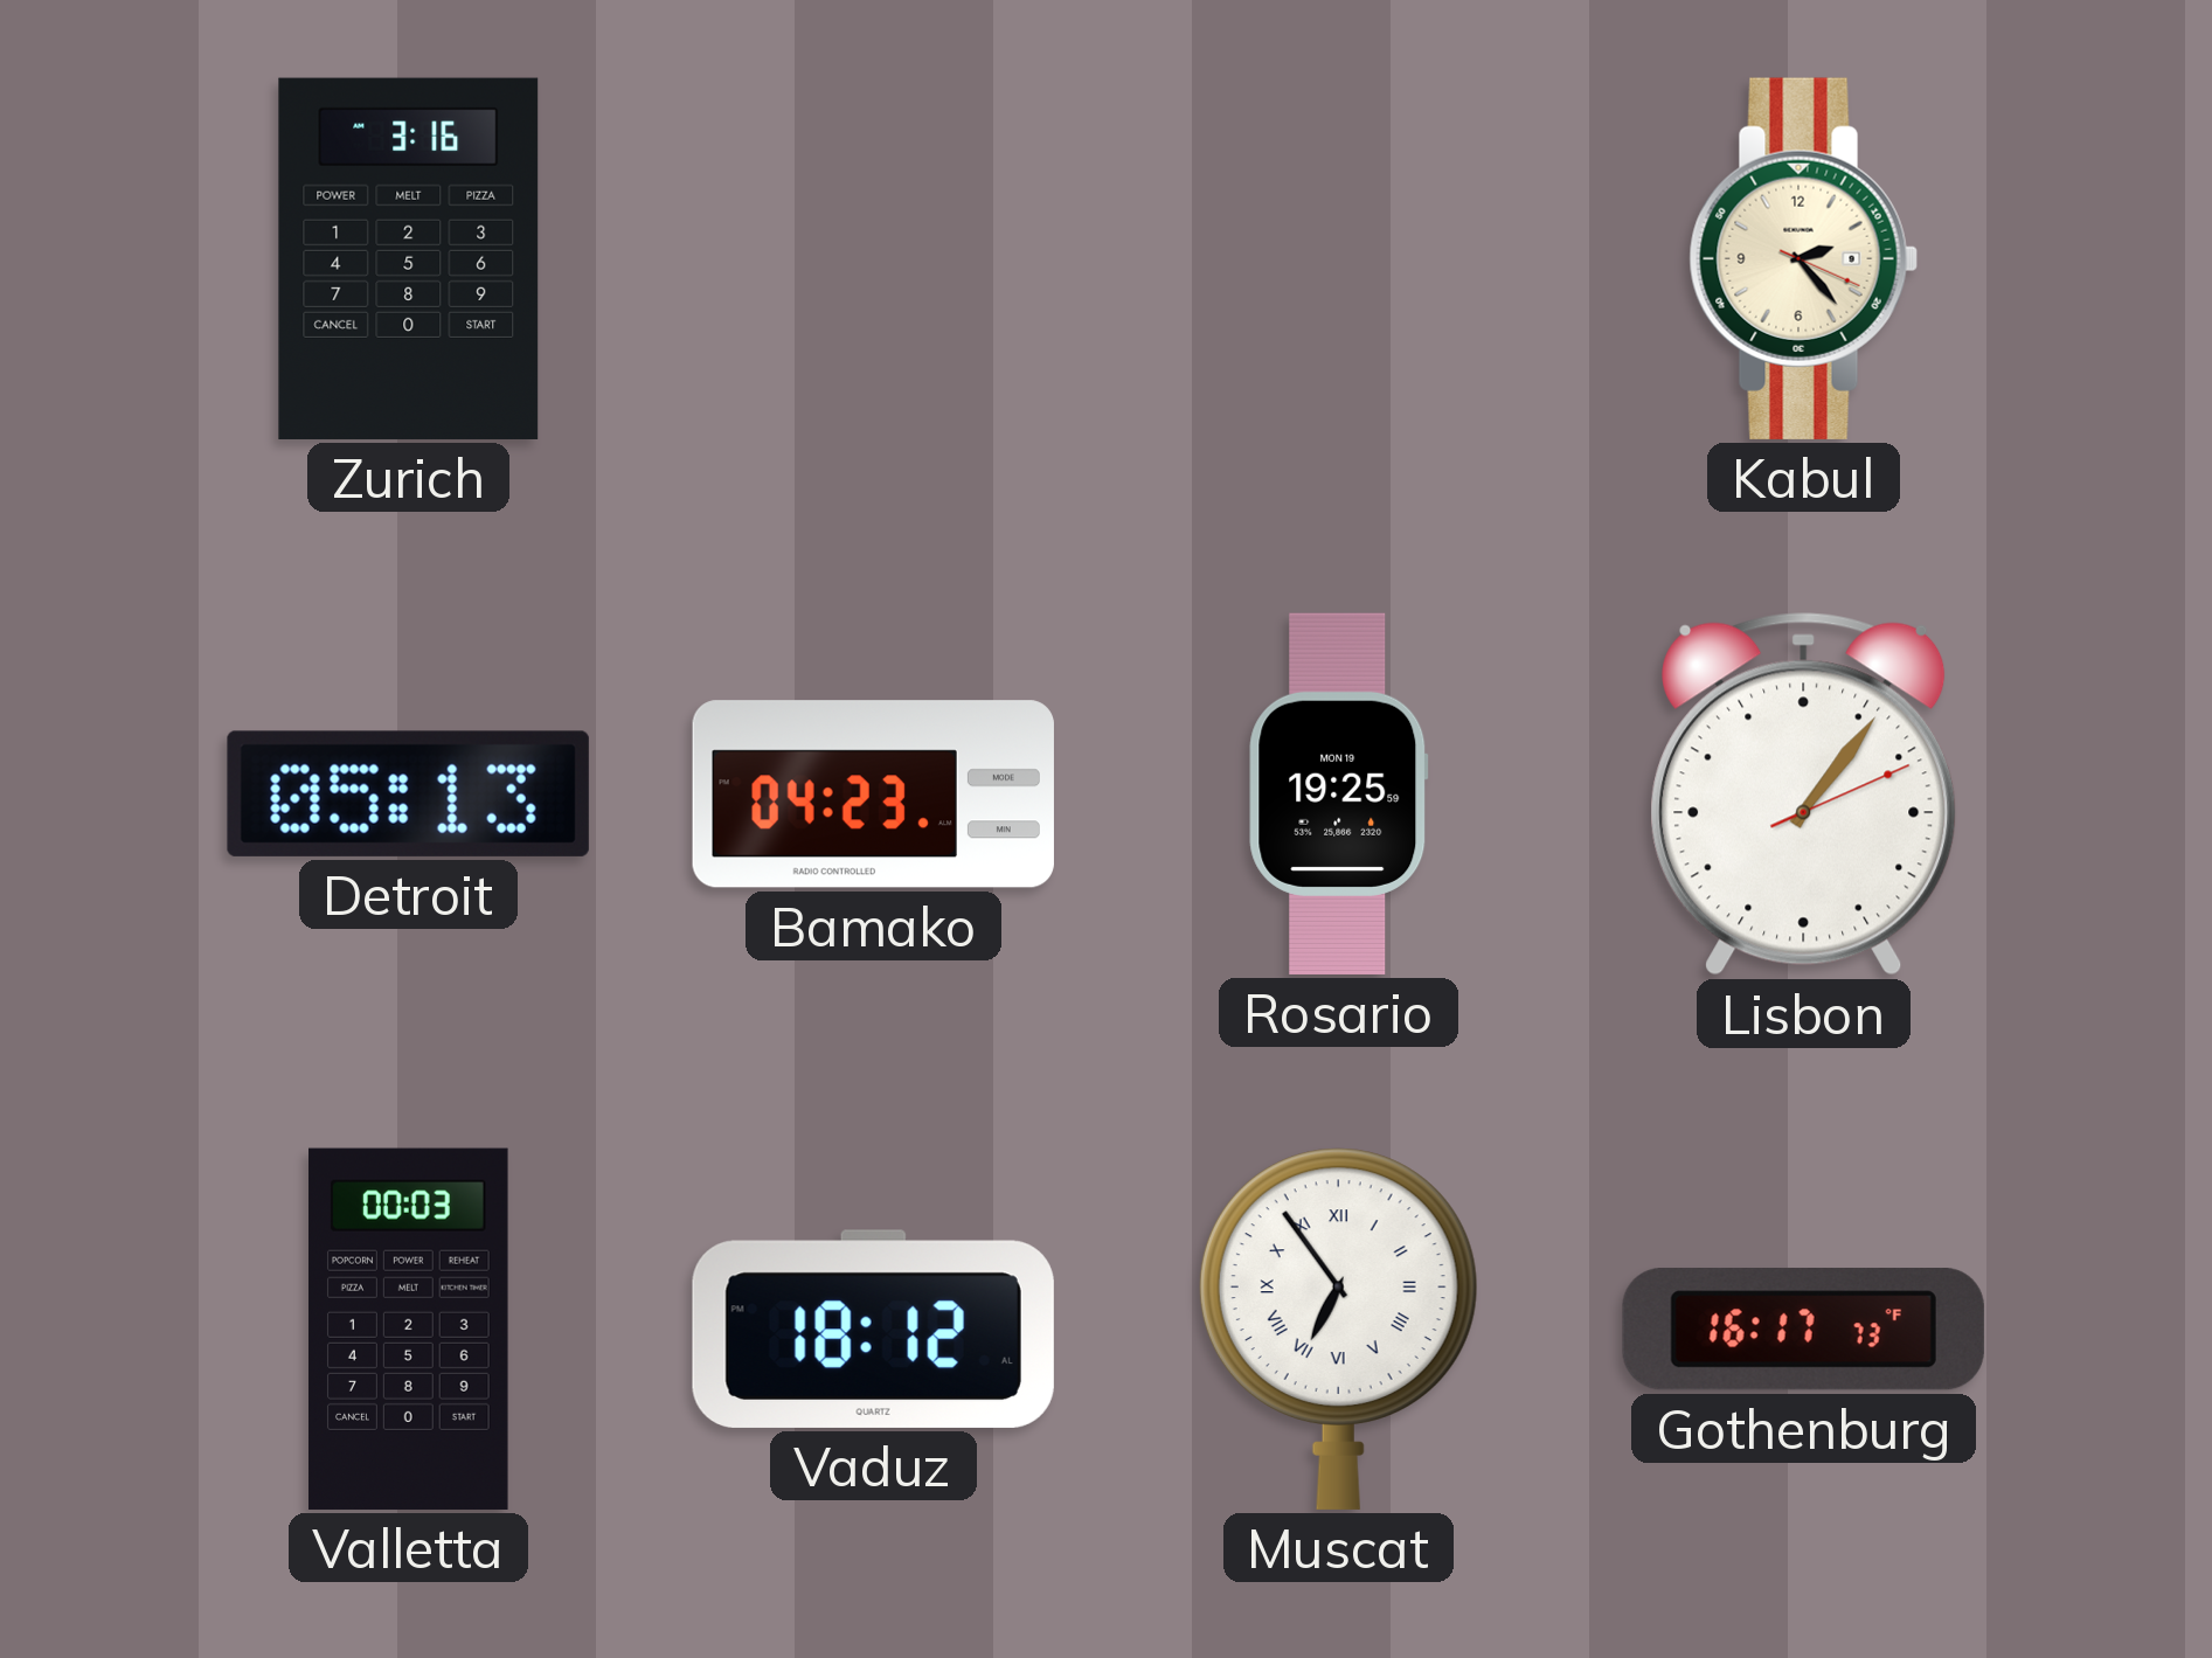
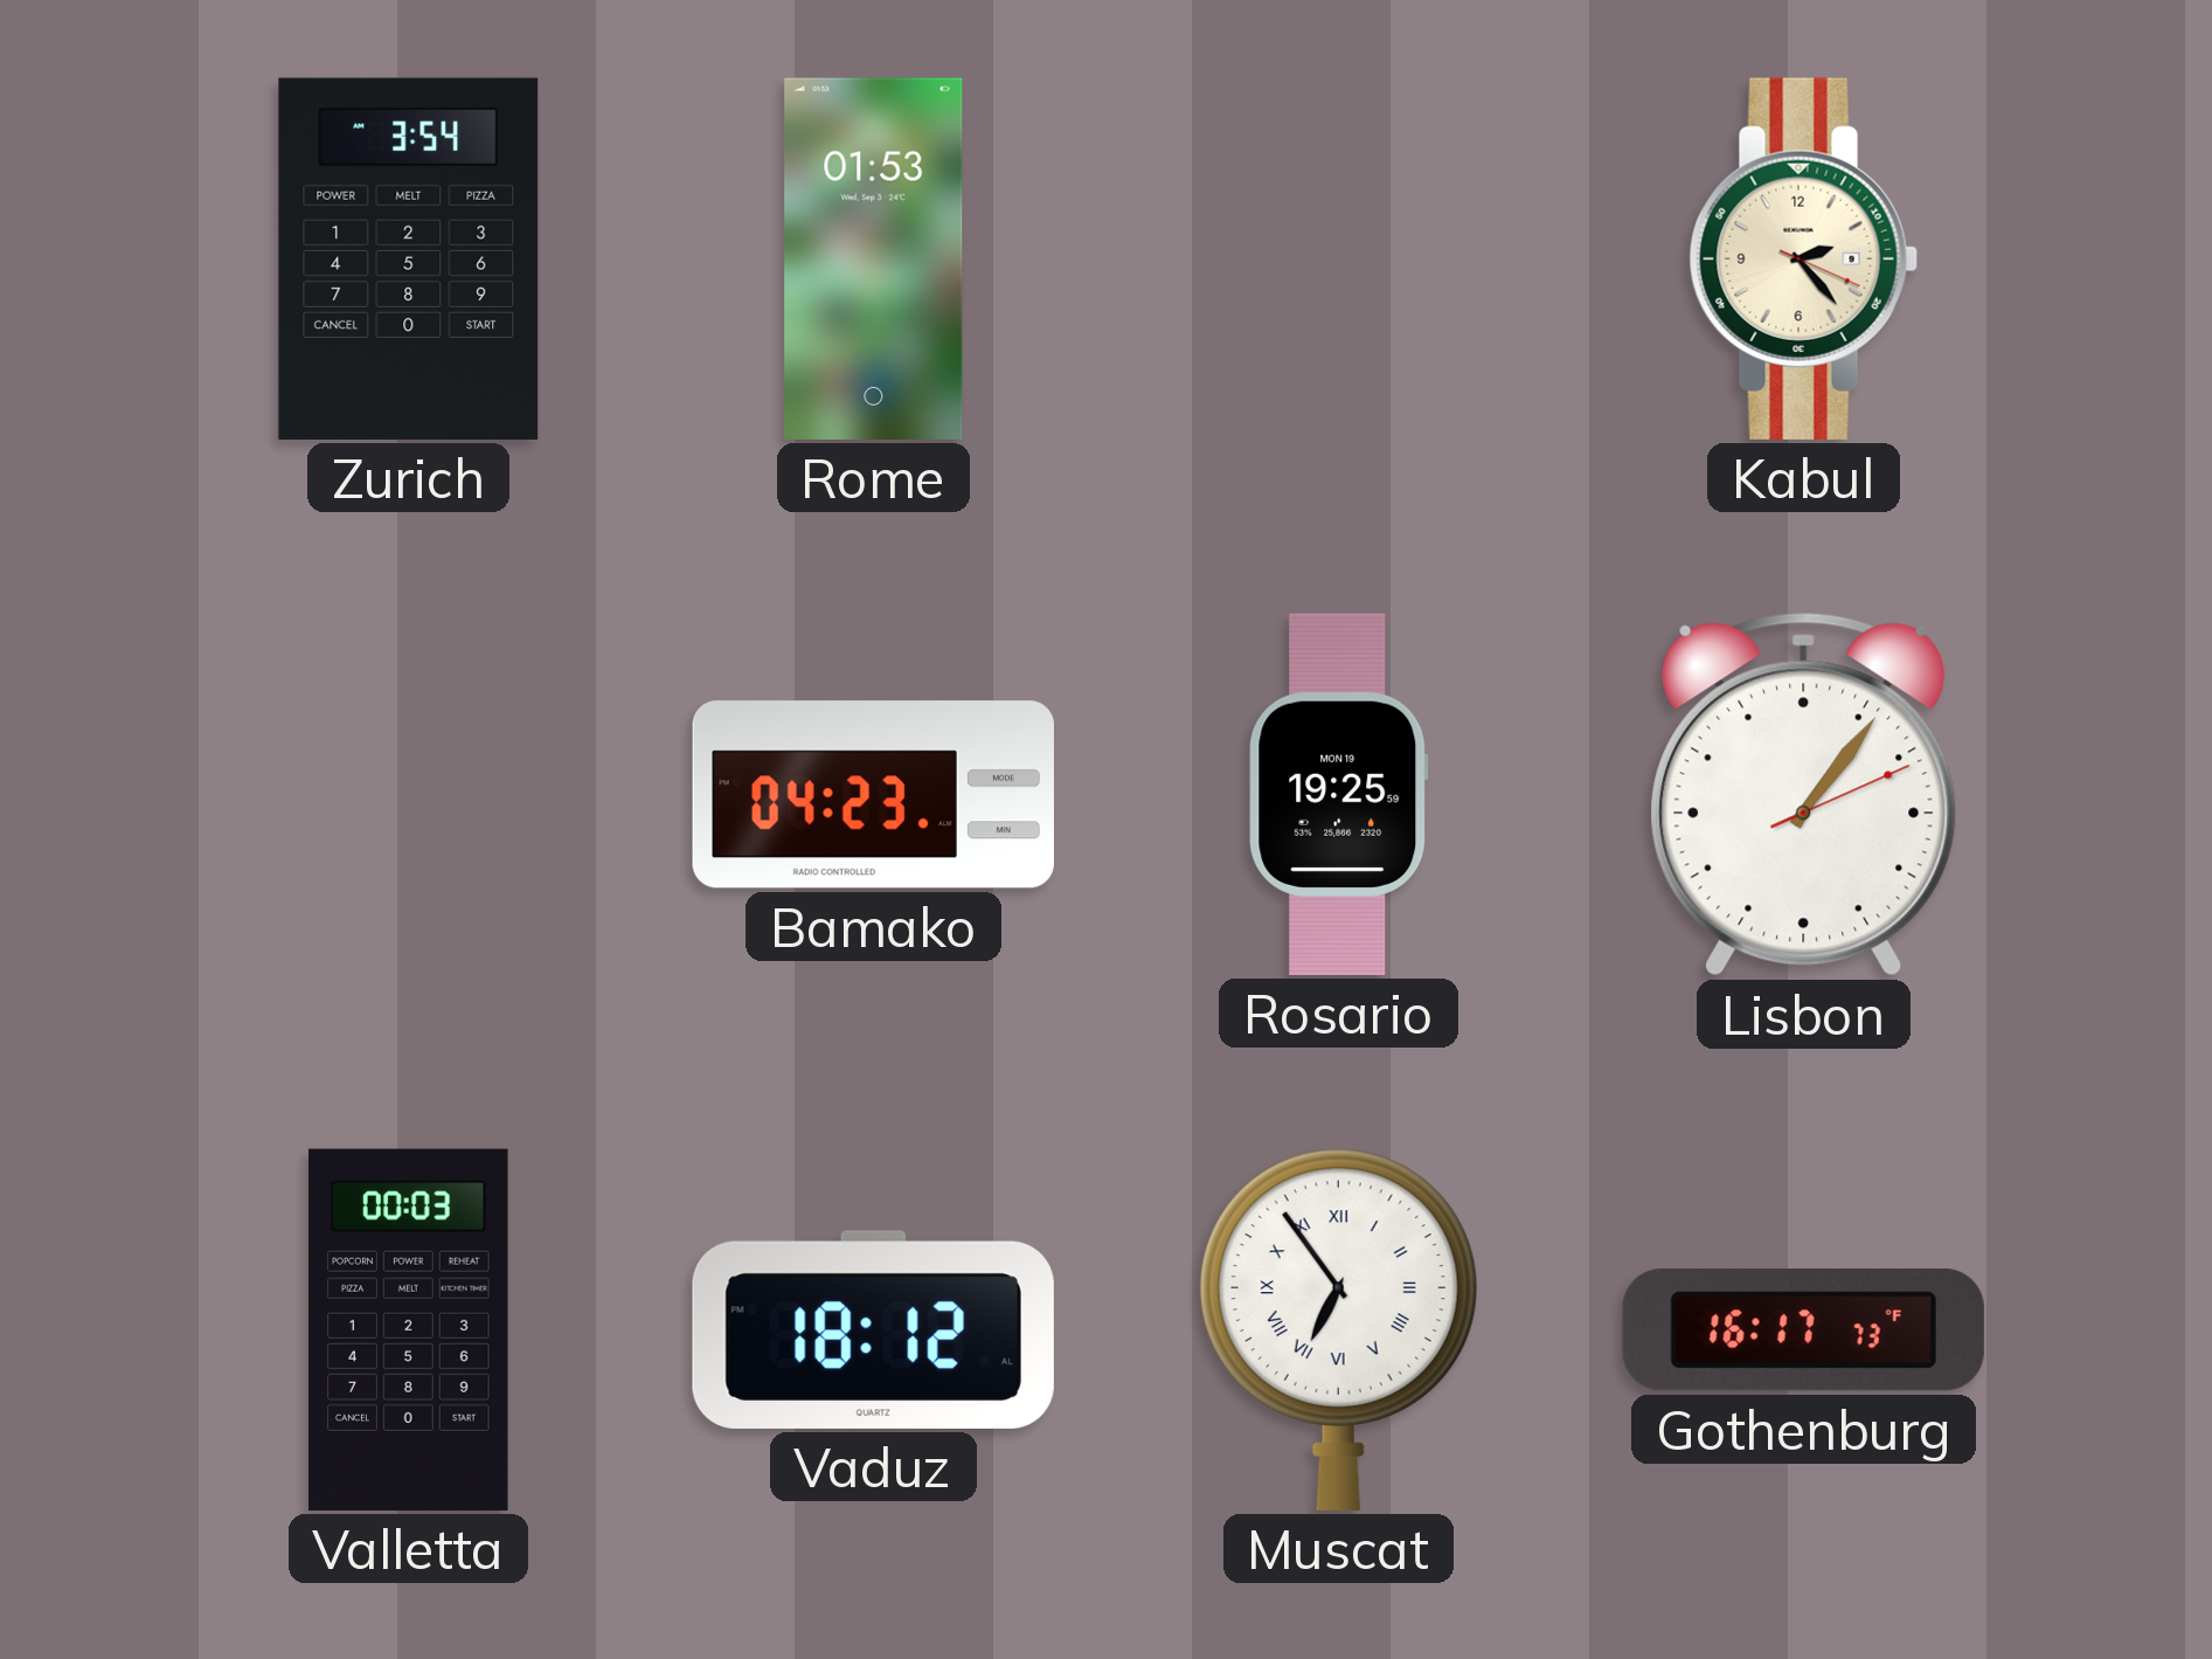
Zurich: 3:16 -> 3:54 (409, 258)
Rome: none -> 01:53 (874, 258)
Detroit: 05:13 -> none (408, 793)
